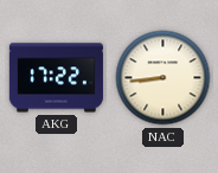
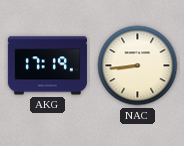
AKG: 17:22 -> 17:19 (47, 66)
